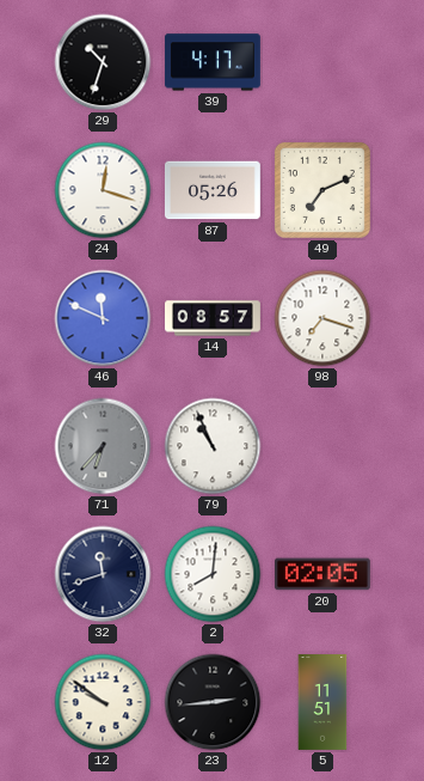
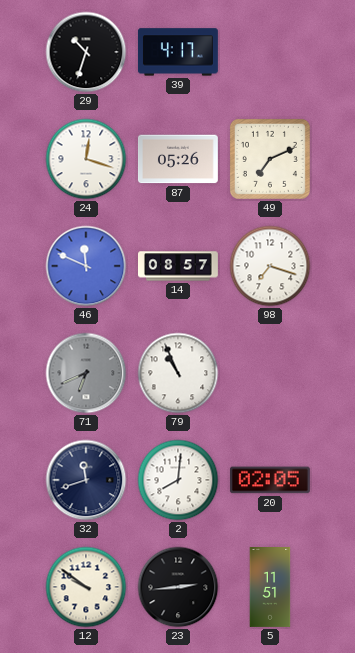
71: 6:37 -> 6:41 (86, 373)
